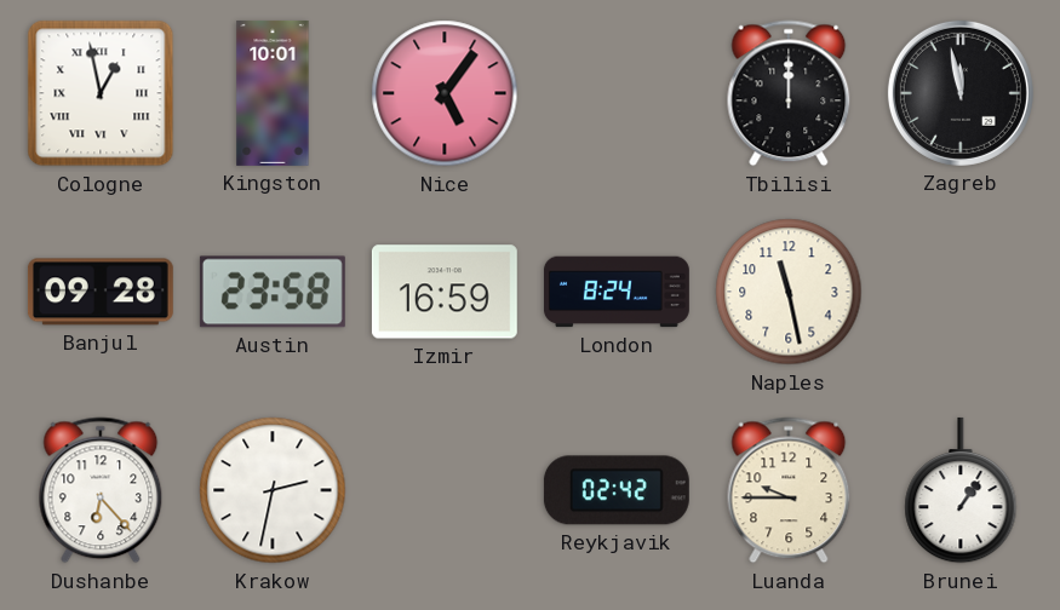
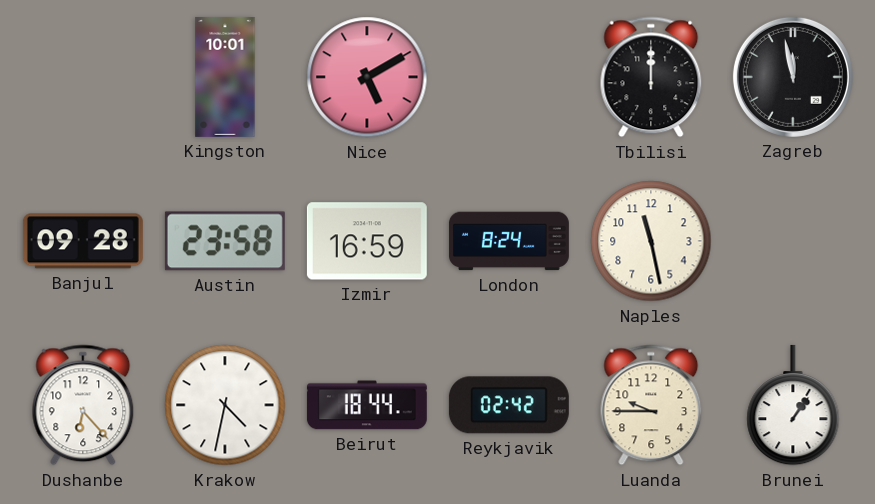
Cologne: 12:58 -> none (101, 93)
Nice: 5:06 -> 5:10 (367, 77)
Krakow: 2:32 -> 4:32 (225, 405)
Beirut: none -> 18:44 (367, 405)
